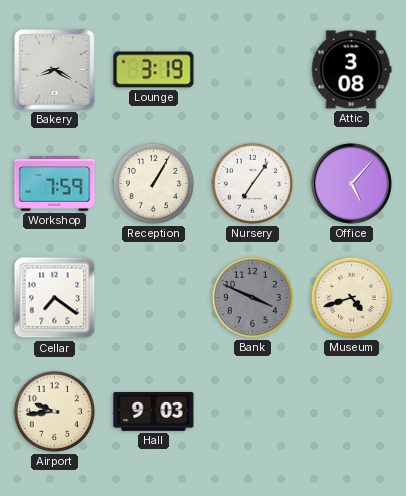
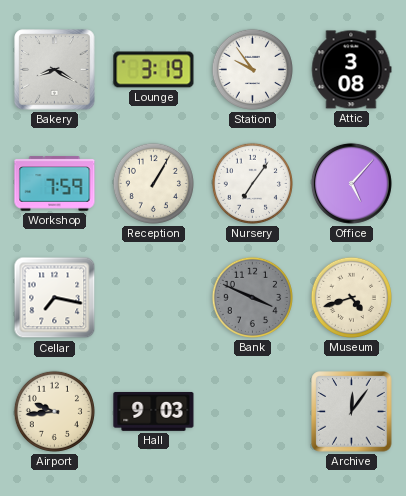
Station: none -> 9:54 (252, 69)
Cellar: 7:21 -> 7:17 (55, 298)
Archive: none -> 12:06 (352, 412)
